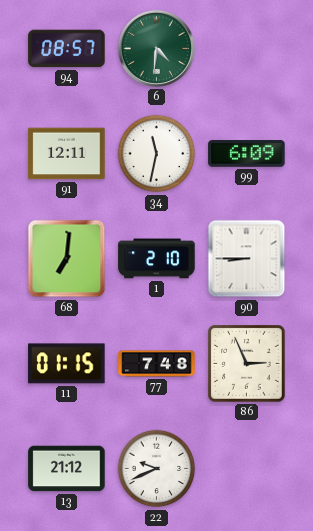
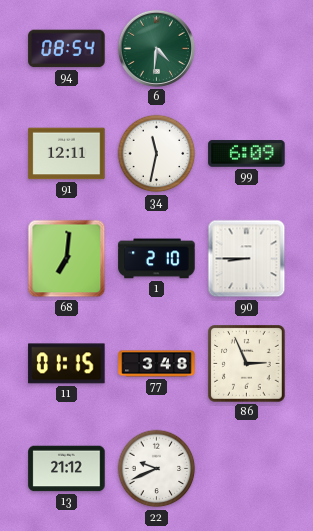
94: 08:57 -> 08:54 (67, 49)
77: 7:48 -> 3:48 (157, 364)
